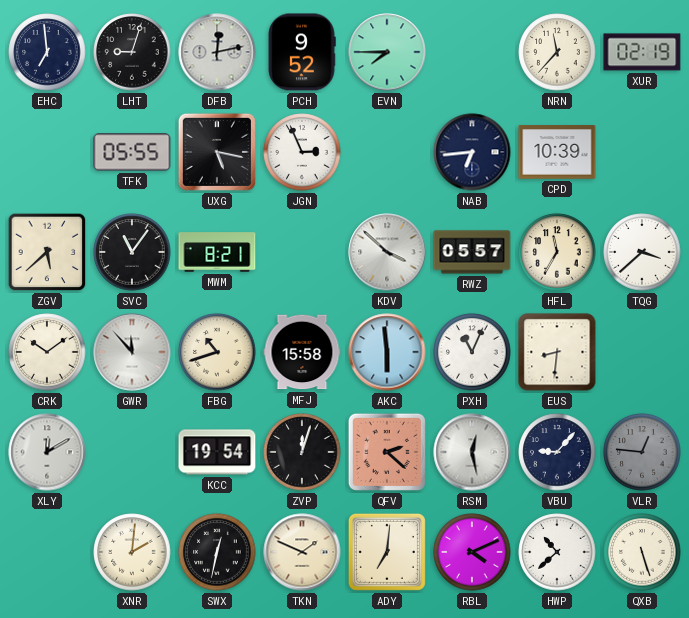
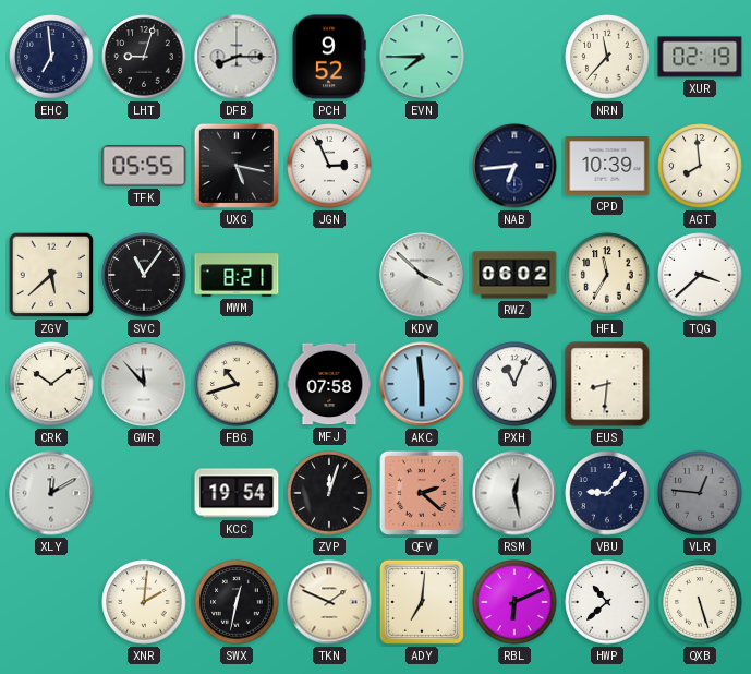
DFB: 12:13 -> 8:15 (237, 57)
AGT: none -> 7:59 (700, 166)
RWZ: 05:57 -> 06:02 (514, 275)
MFJ: 15:58 -> 07:58 (329, 384)
RBL: 4:11 -> 6:11 (514, 602)
